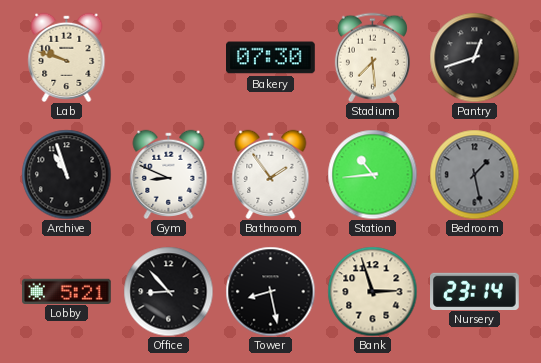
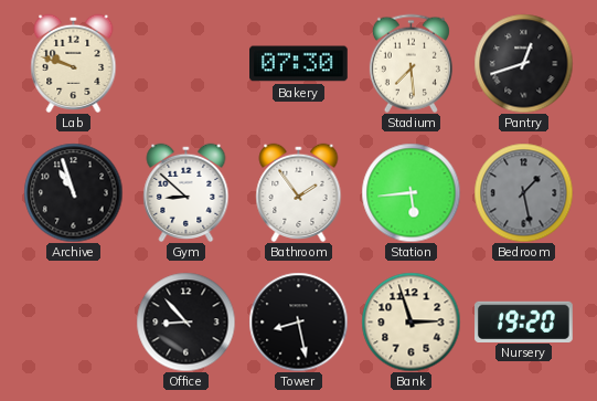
Gym: 8:49 -> 8:52 (186, 192)
Station: 10:44 -> 5:44 (411, 192)
Lobby: 5:21 -> none (67, 291)
Nursery: 23:14 -> 19:20 (524, 321)
